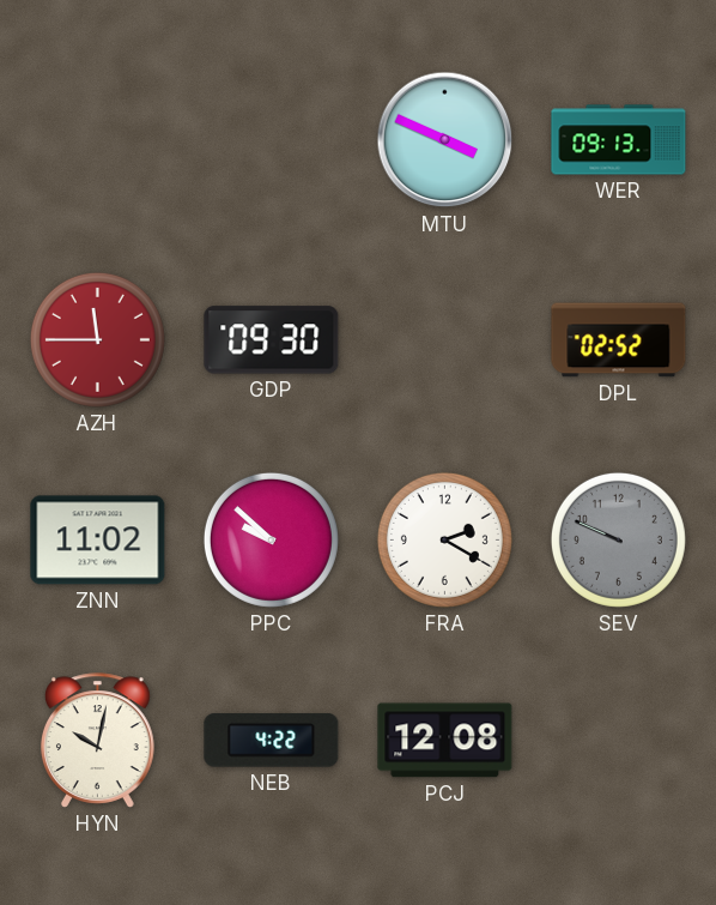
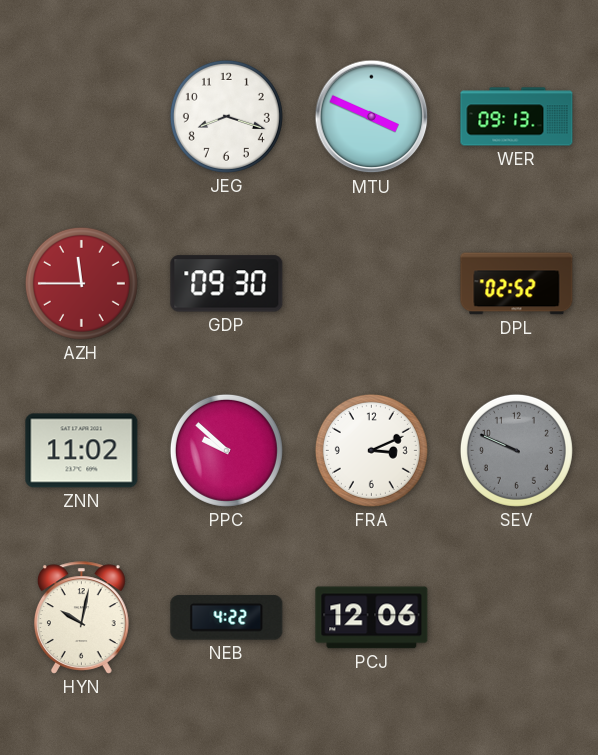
JEG: none -> 8:18 (226, 116)
FRA: 2:20 -> 3:11 (371, 450)
PCJ: 12:08 -> 12:06 (372, 618)
